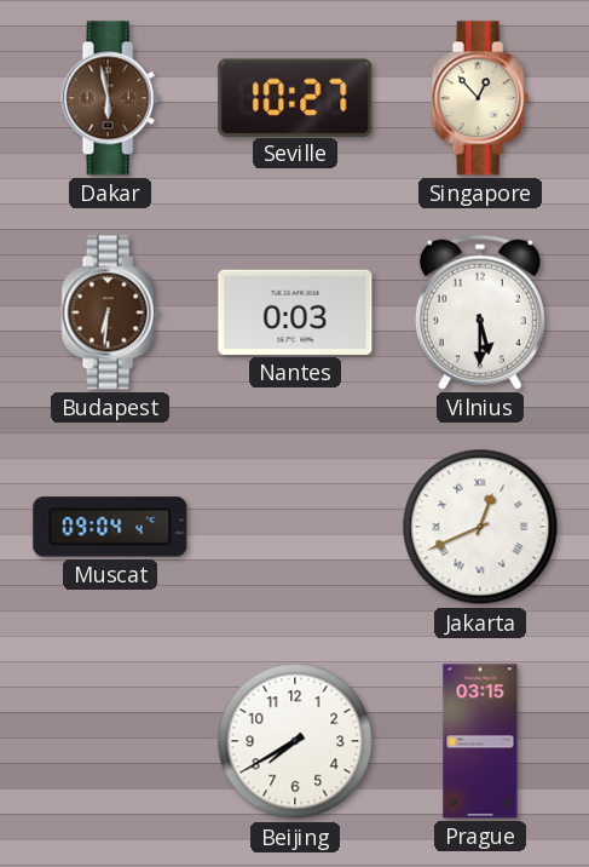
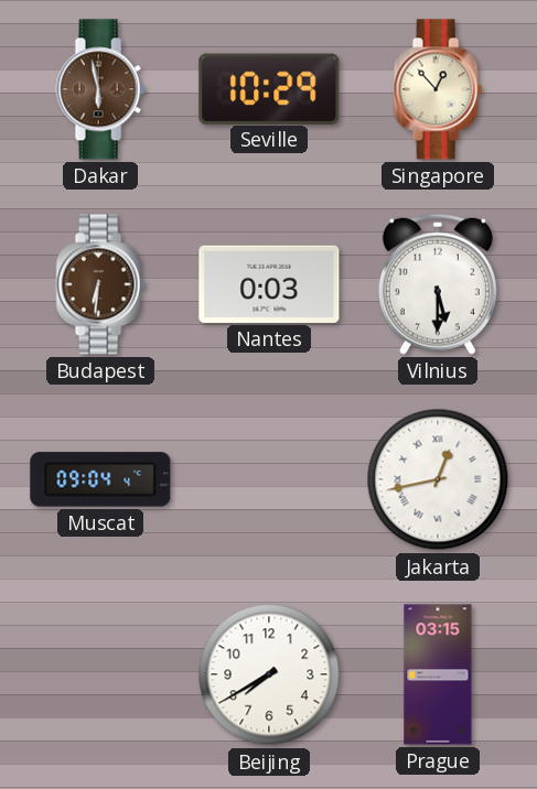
Seville: 10:27 -> 10:29 (269, 88)
Jakarta: 12:41 -> 12:43 (438, 479)
